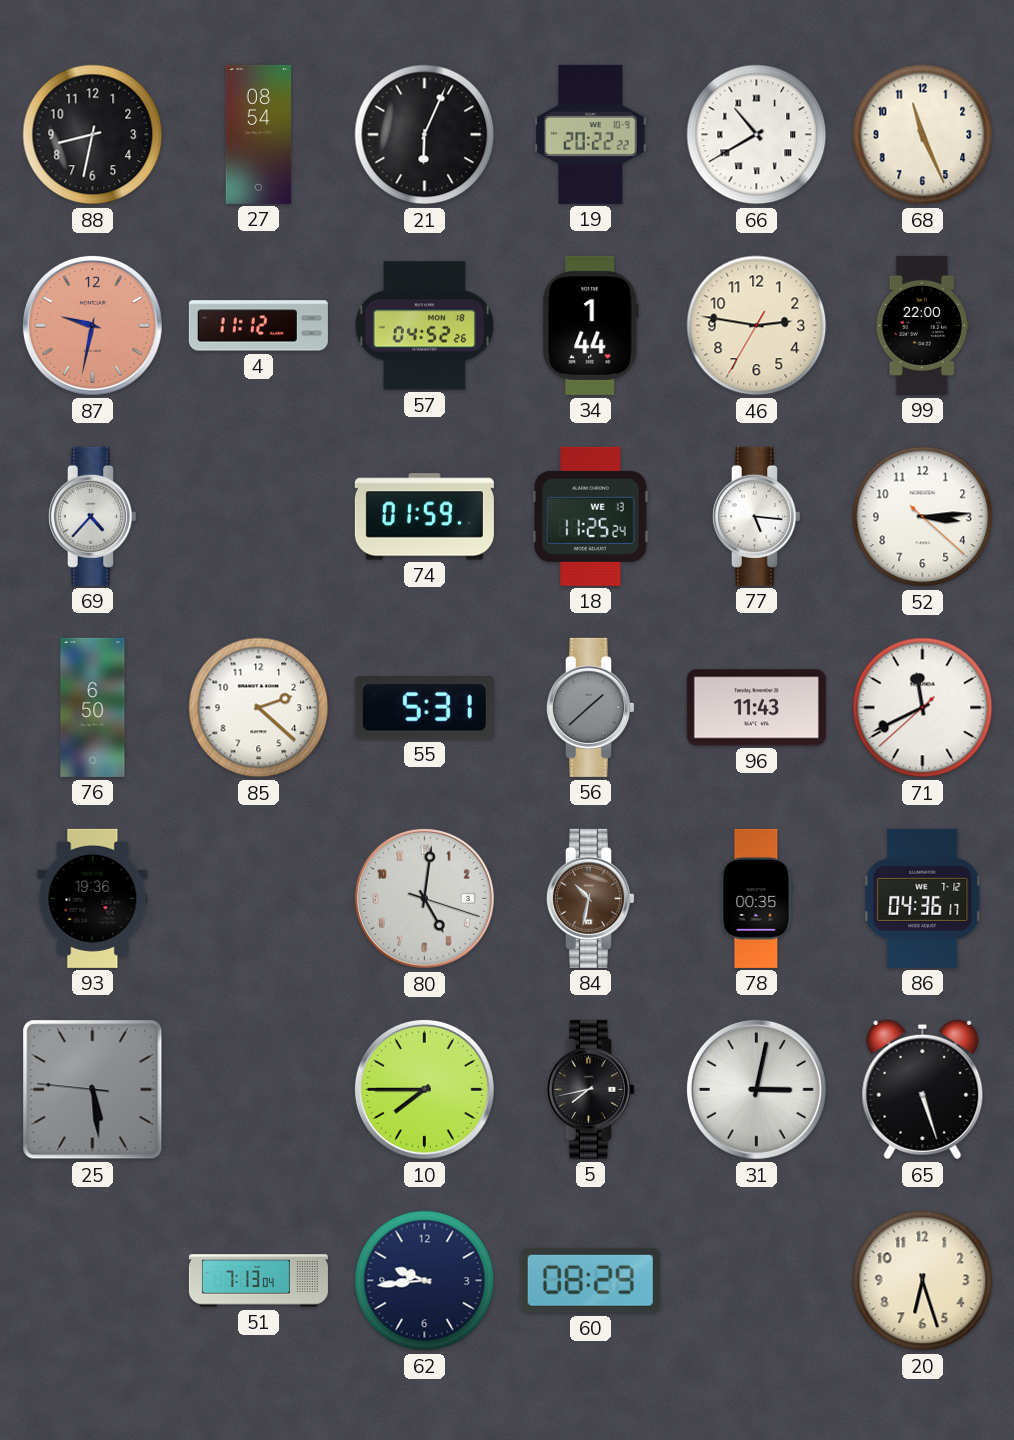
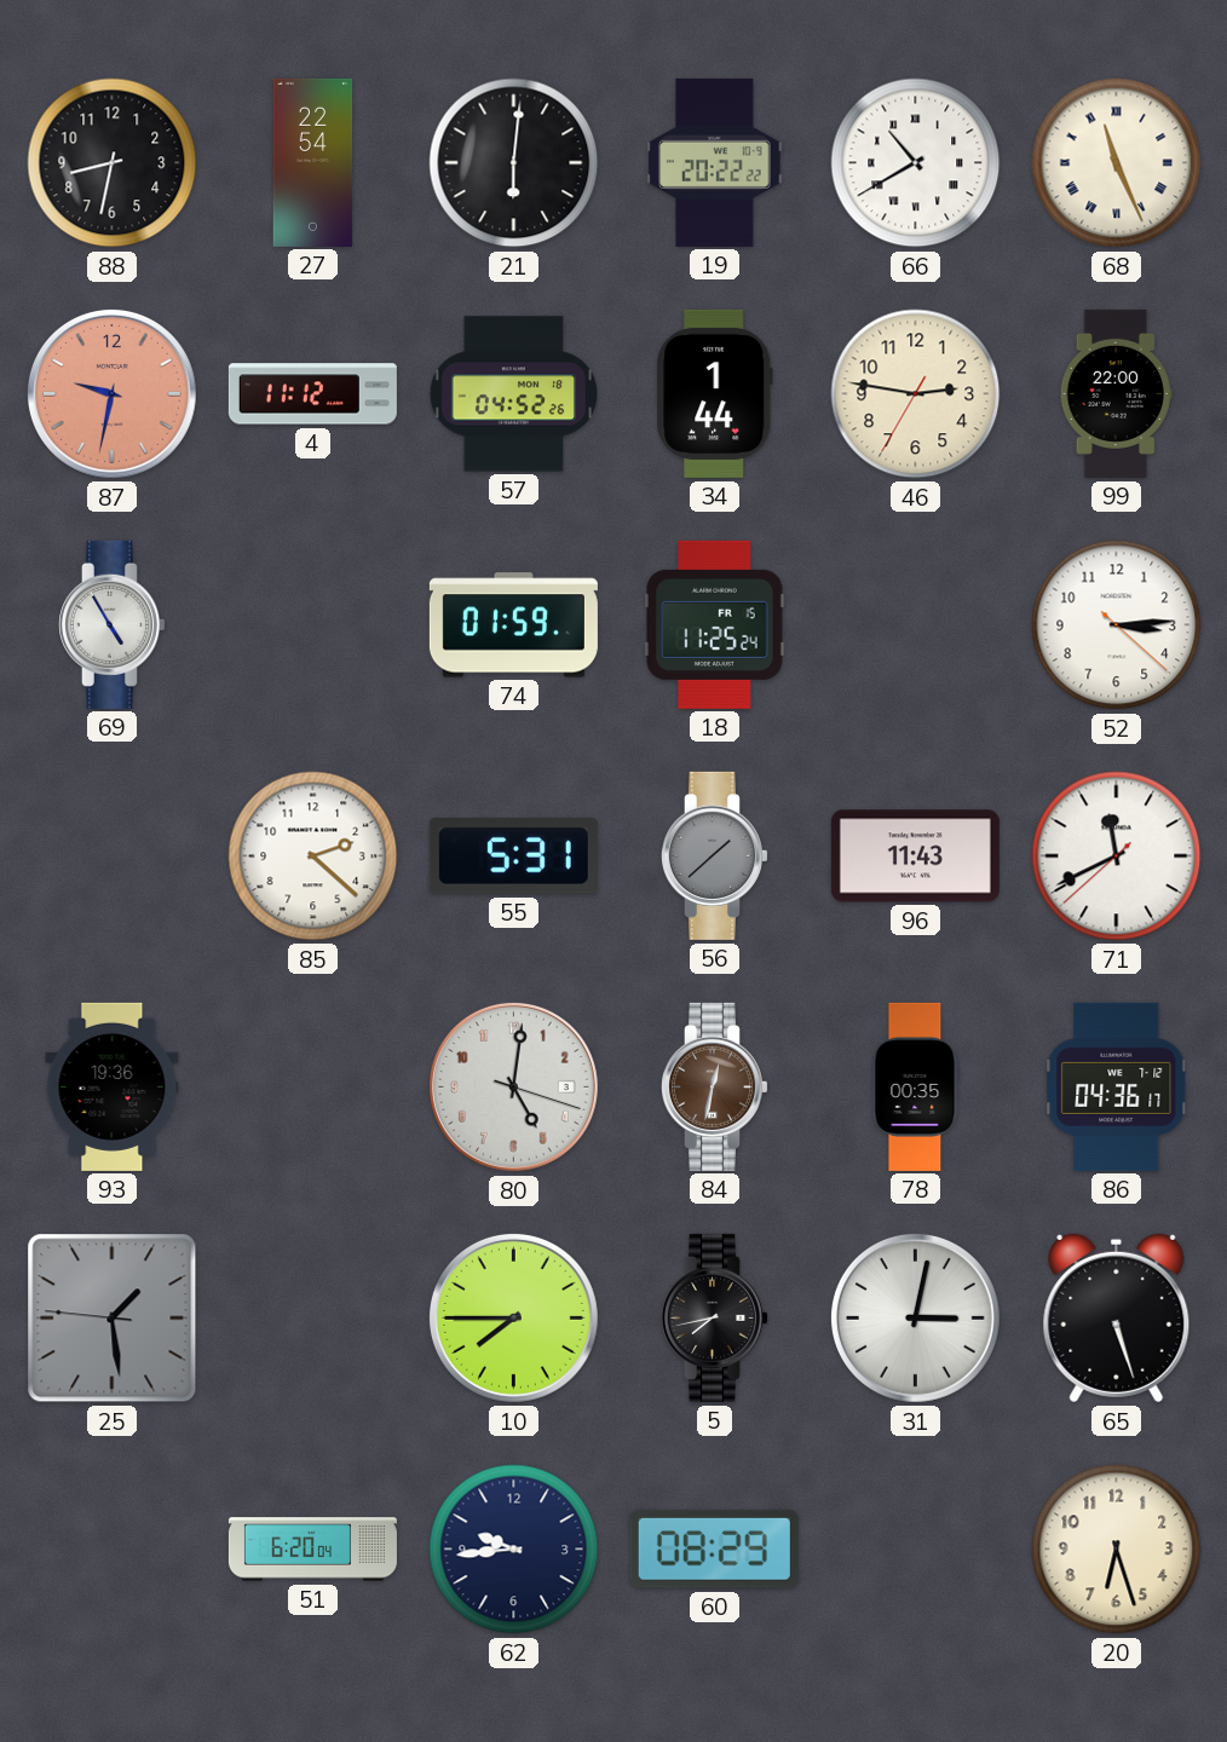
27: 08:54 -> 22:54 (313, 162)
21: 6:04 -> 6:01 (514, 163)
68 numerals: Arabic -> Roman (1117, 163)
69: 4:37 -> 4:55 (111, 624)
18 date: WE 13 -> FR 15 (715, 624)
77: 5:16 -> none (756, 516)
76: 6:50 -> none (93, 707)
84: 10:32 -> 12:32 (714, 1086)
25: 5:28 -> 1:28 (113, 1319)
51: 7:13 -> 6:20 (312, 1550)
